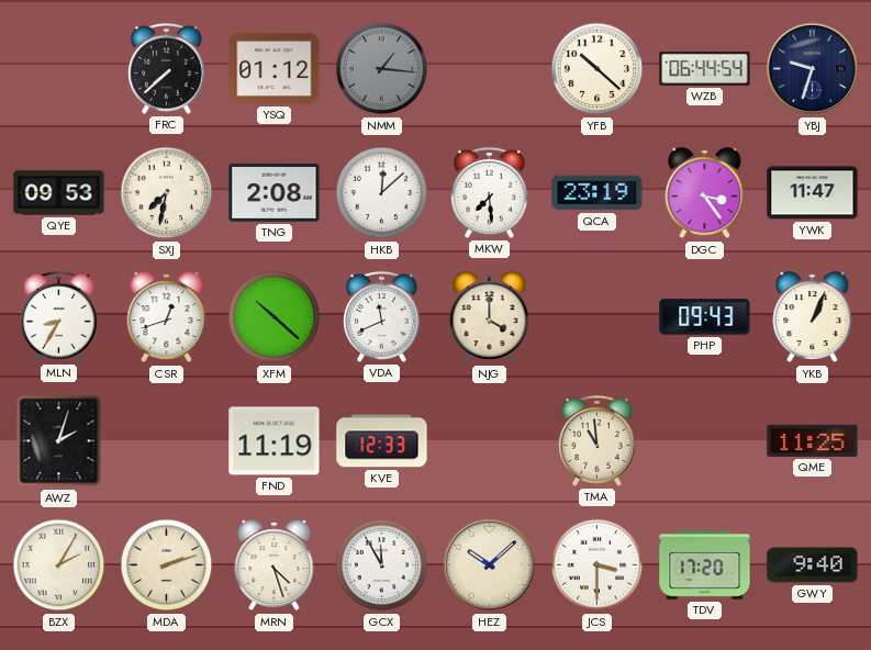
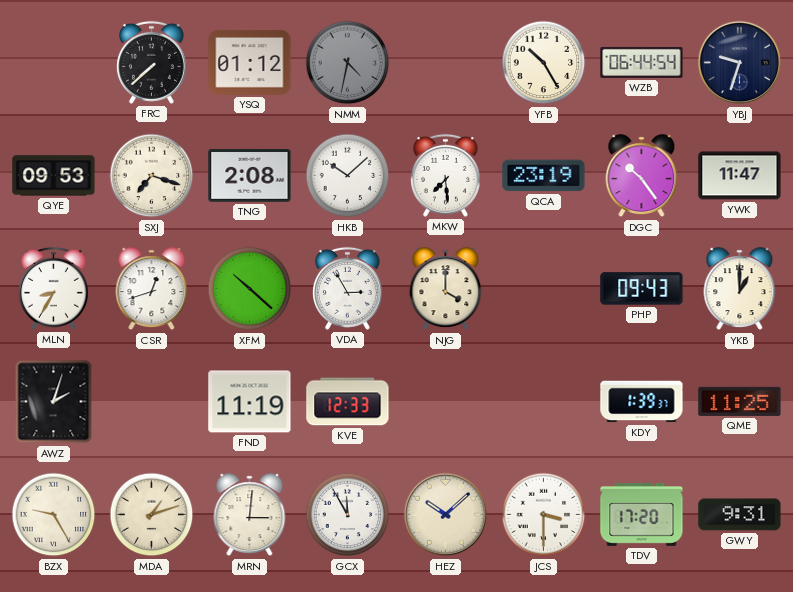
NMM: 1:16 -> 4:32 (348, 63)
YFB: 10:22 -> 10:25 (544, 63)
SXJ: 7:32 -> 7:18 (152, 176)
HKB: 12:08 -> 10:08 (348, 176)
DGC: 3:24 -> 10:24 (642, 176)
VDA: 11:41 -> 2:55 (347, 288)
YKB: 1:04 -> 1:00 (740, 289)
TMA: 10:59 -> none (596, 440)
KDY: none -> 1:39 (642, 402)
BZX: 2:05 -> 9:25 (54, 515)
MDA: 2:12 -> 1:12 (152, 515)
MRN: 4:27 -> 3:01 (250, 515)
GWY: 9:40 -> 9:31 (740, 515)
